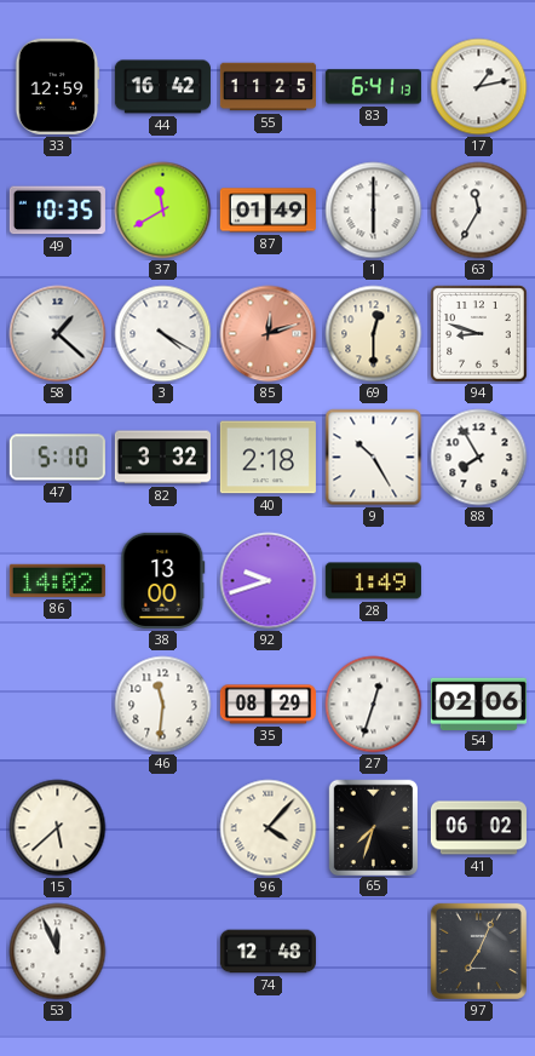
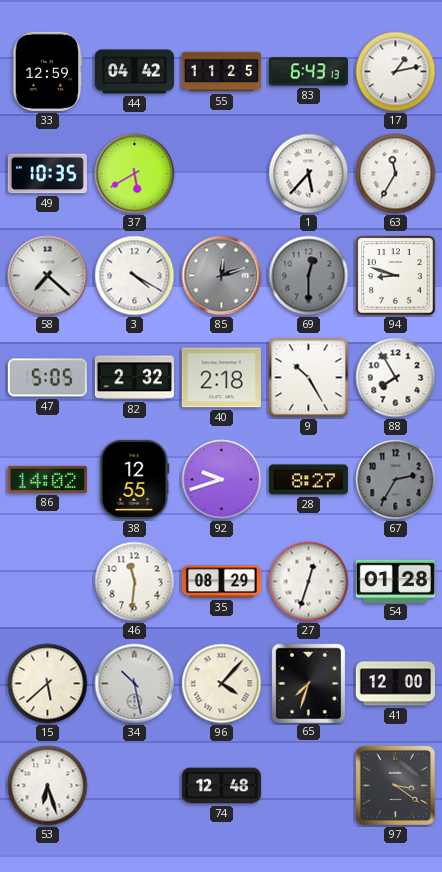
44: 16:42 -> 04:42 (134, 72)
83: 6:41 -> 6:43 (308, 72)
37: 11:40 -> 5:40 (135, 174)
87: 01:49 -> none (267, 211)
1: 6:00 -> 5:37 (309, 174)
58: 1:22 -> 7:22 (48, 276)
85 dial: salmon -> grey (222, 276)
69 dial: cream -> grey (309, 276)
47: 5:10 -> 5:05 (47, 378)
82: 3:32 -> 2:32 (134, 378)
38: 13:00 -> 12:55 (135, 479)
28: 1:49 -> 8:27 (308, 480)
67: none -> 2:35 (396, 480)
54: 02:06 -> 01:28 (395, 581)
34: none -> 10:28 (135, 684)
41: 06:02 -> 12:00 (395, 684)
53: 11:56 -> 6:27 (48, 786)
97: 7:04 -> 3:21 (395, 785)
